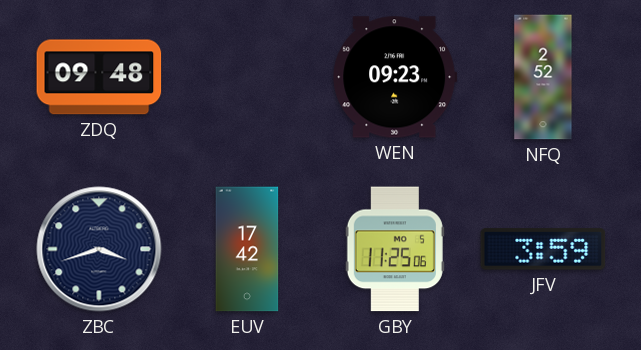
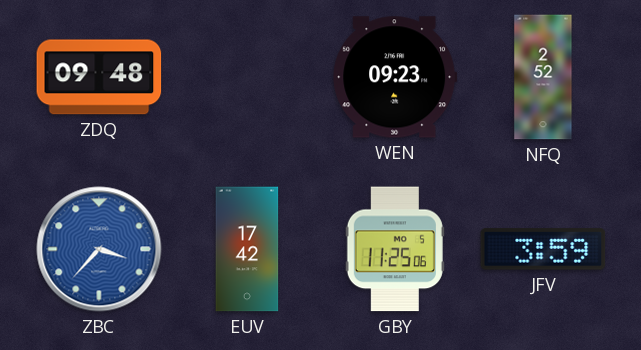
ZBC: 3:42 -> 3:37 (99, 249)
ZBC dial: navy -> blue (99, 249)
